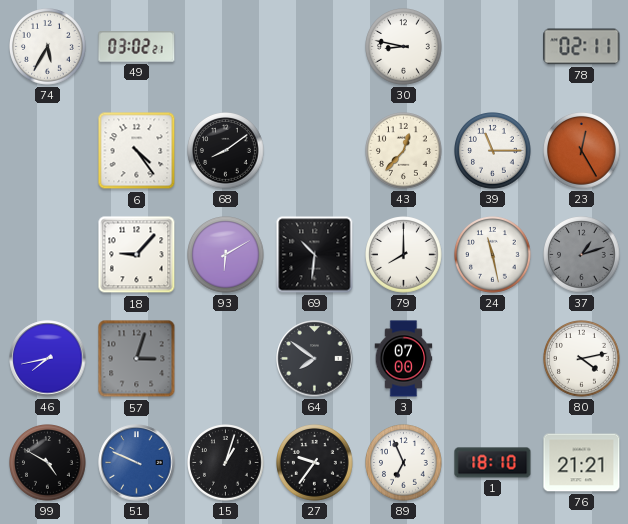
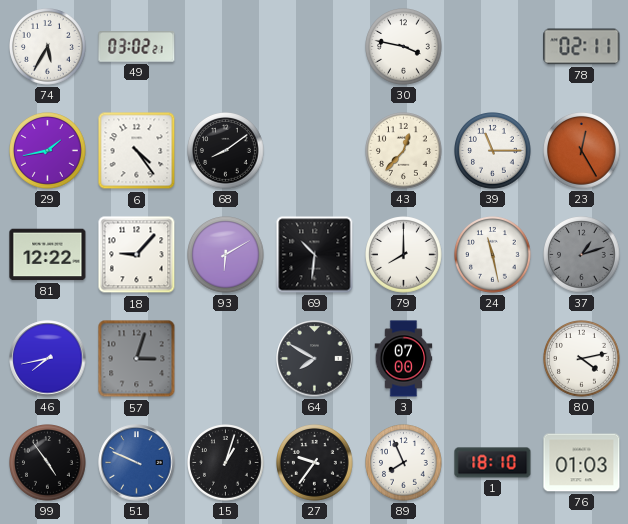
30: 8:47 -> 3:47 (404, 47)
29: none -> 1:43 (48, 151)
81: none -> 12:22 (48, 255)
64: 7:51 -> 7:50 (315, 359)
99: 4:50 -> 4:54 (48, 463)
89: 6:56 -> 7:56 (404, 463)
76: 21:21 -> 01:03 (582, 463)
